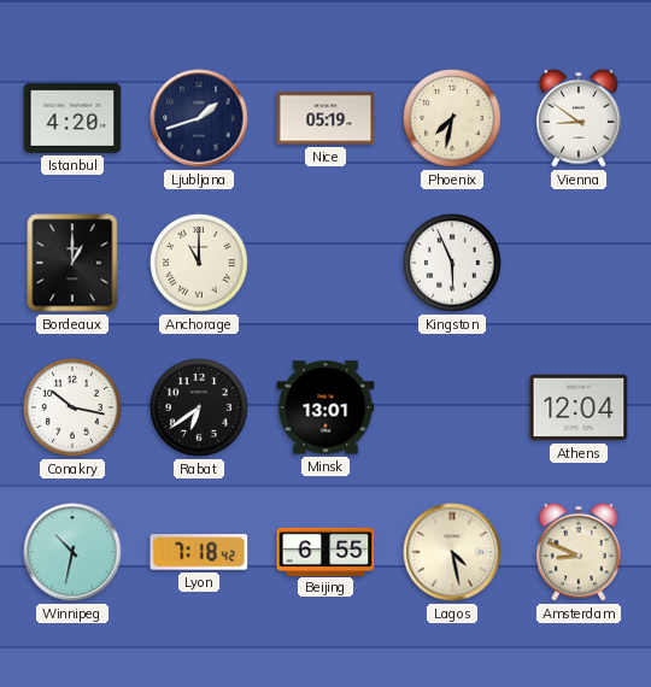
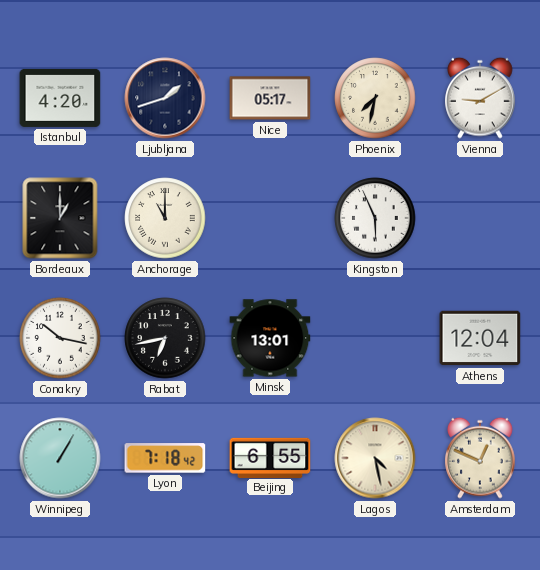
Nice: 05:19 -> 05:17 (270, 98)
Vienna: 8:51 -> 9:10 (480, 98)
Rabat: 6:39 -> 6:43 (165, 338)
Winnipeg: 10:32 -> 1:05 (60, 458)
Amsterdam: 8:49 -> 12:49 (480, 458)
